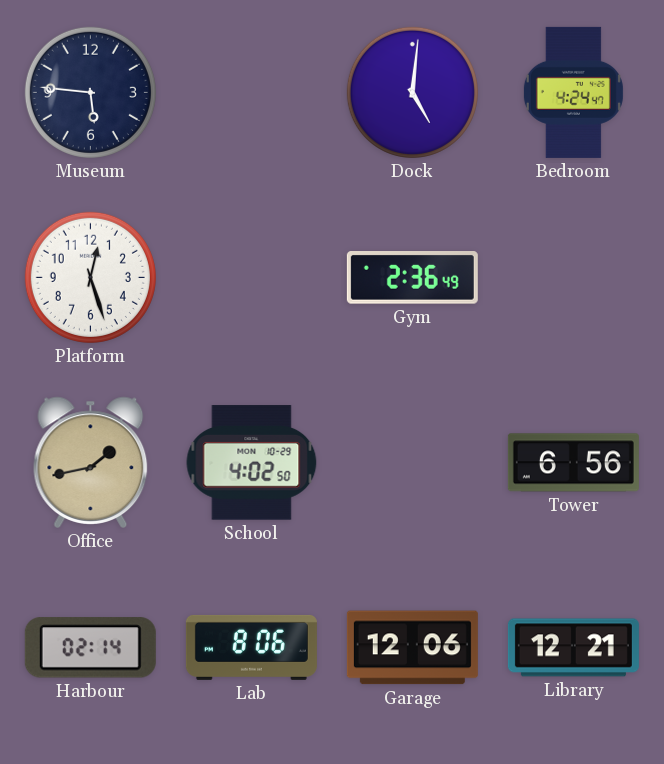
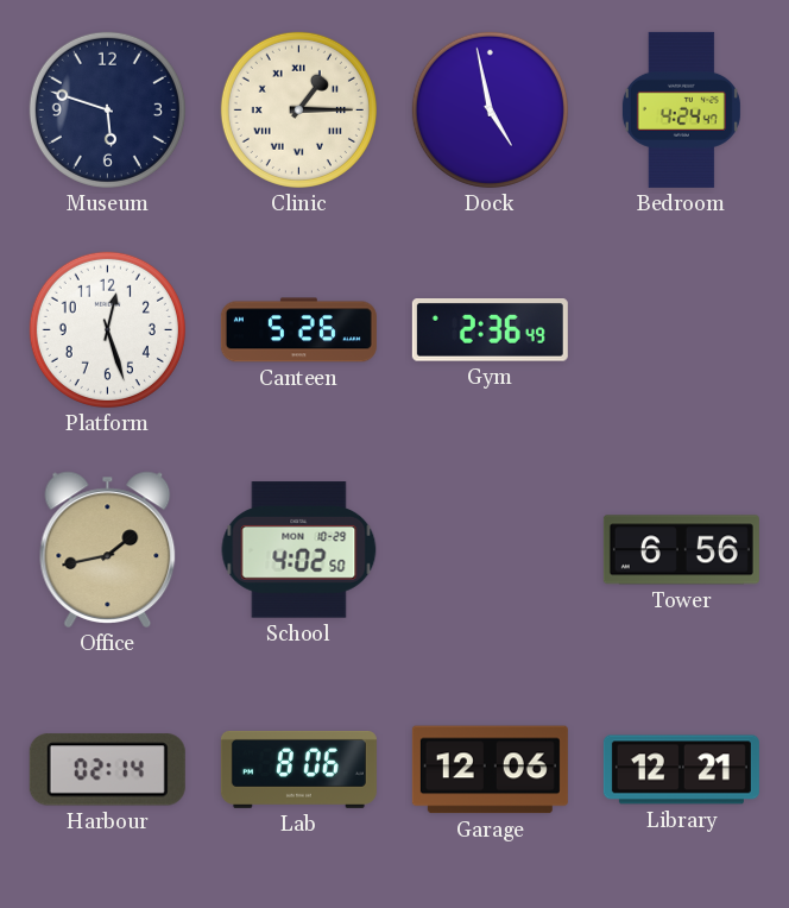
Museum: 5:46 -> 5:48 (107, 109)
Clinic: none -> 1:15 (298, 109)
Dock: 5:01 -> 4:58 (490, 109)
Canteen: none -> 5:26 (298, 330)
